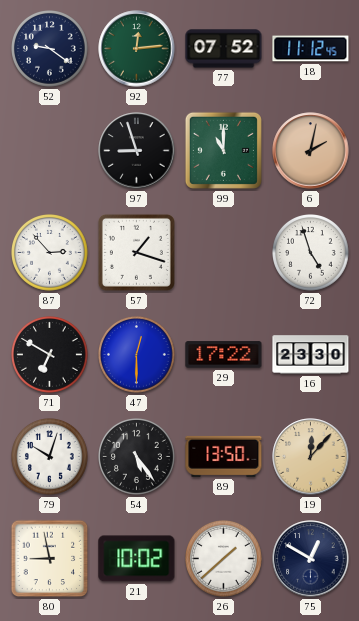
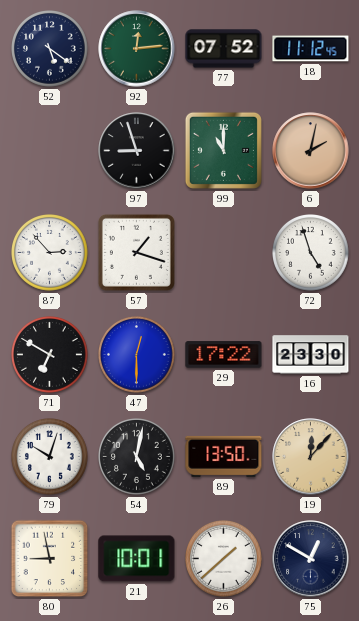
52: 9:21 -> 5:21 (50, 49)
54: 5:24 -> 5:02 (137, 457)
21: 10:02 -> 10:01 (137, 559)
